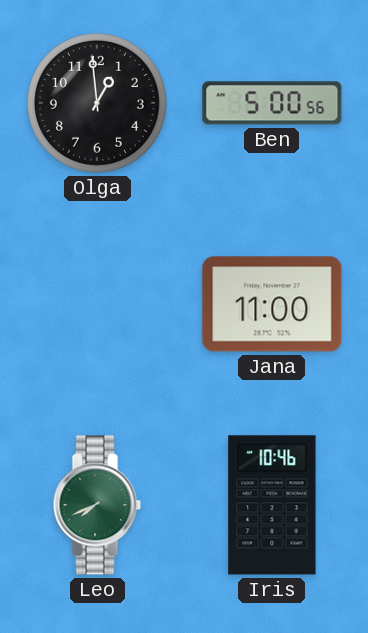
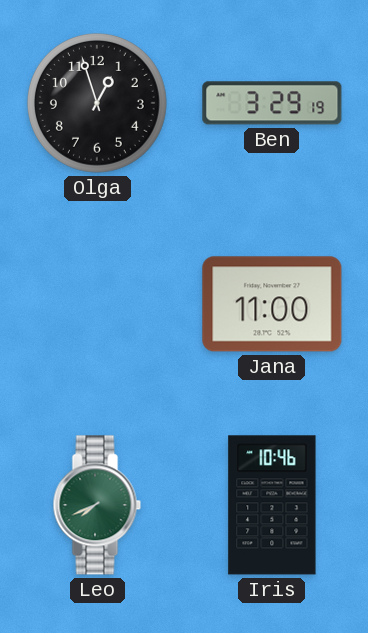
Olga: 12:59 -> 12:57 (97, 103)
Ben: 5:00 -> 3:29 (272, 103)
